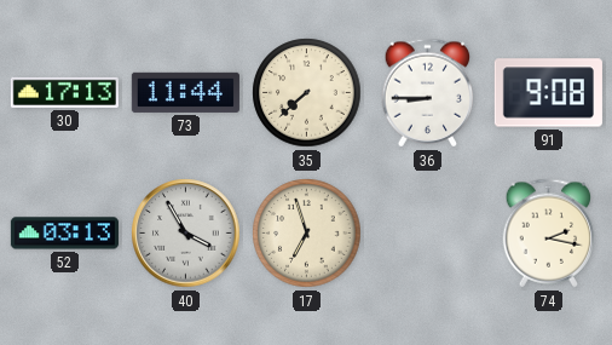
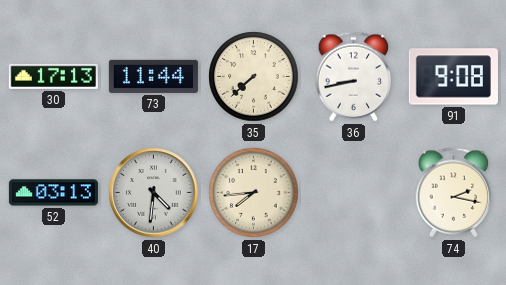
36: 8:45 -> 8:43 (354, 77)
40: 3:55 -> 4:31 (154, 193)
17: 6:57 -> 7:44 (254, 193)
